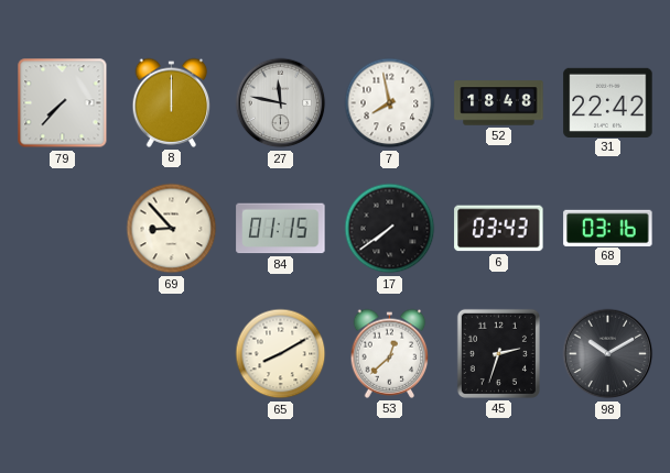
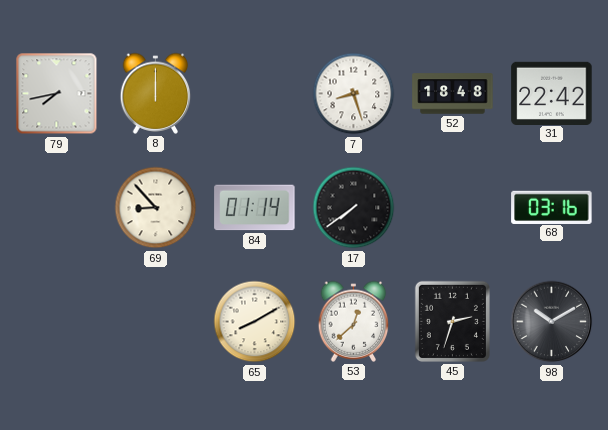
79: 7:37 -> 7:43 (57, 94)
27: 11:47 -> none (281, 103)
7: 7:58 -> 8:27 (354, 94)
84: 01:15 -> 01:14 (255, 208)
6: 03:43 -> none (499, 229)
